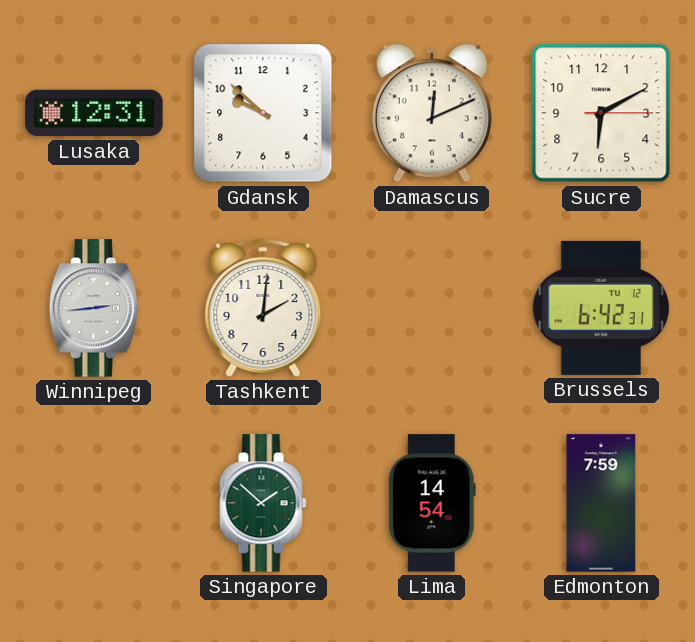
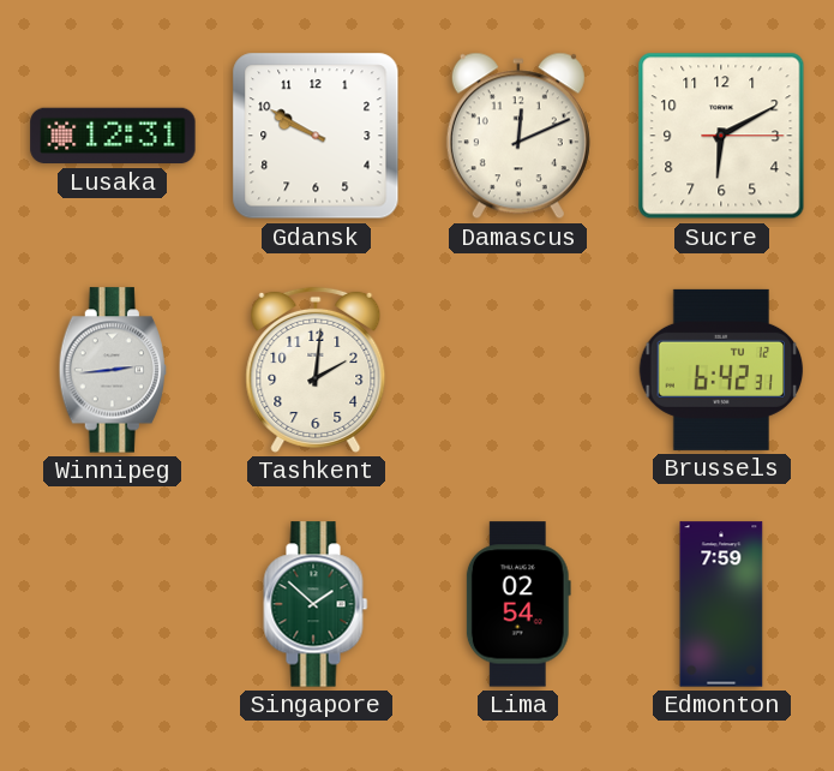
Gdansk: 9:52 -> 9:50 (316, 136)
Lima: 14:54 -> 02:54 (518, 604)
